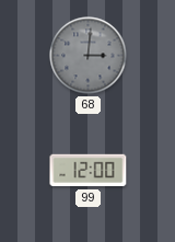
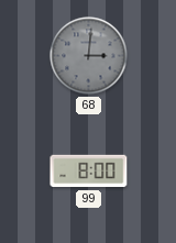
99: 12:00 -> 8:00 (89, 172)
